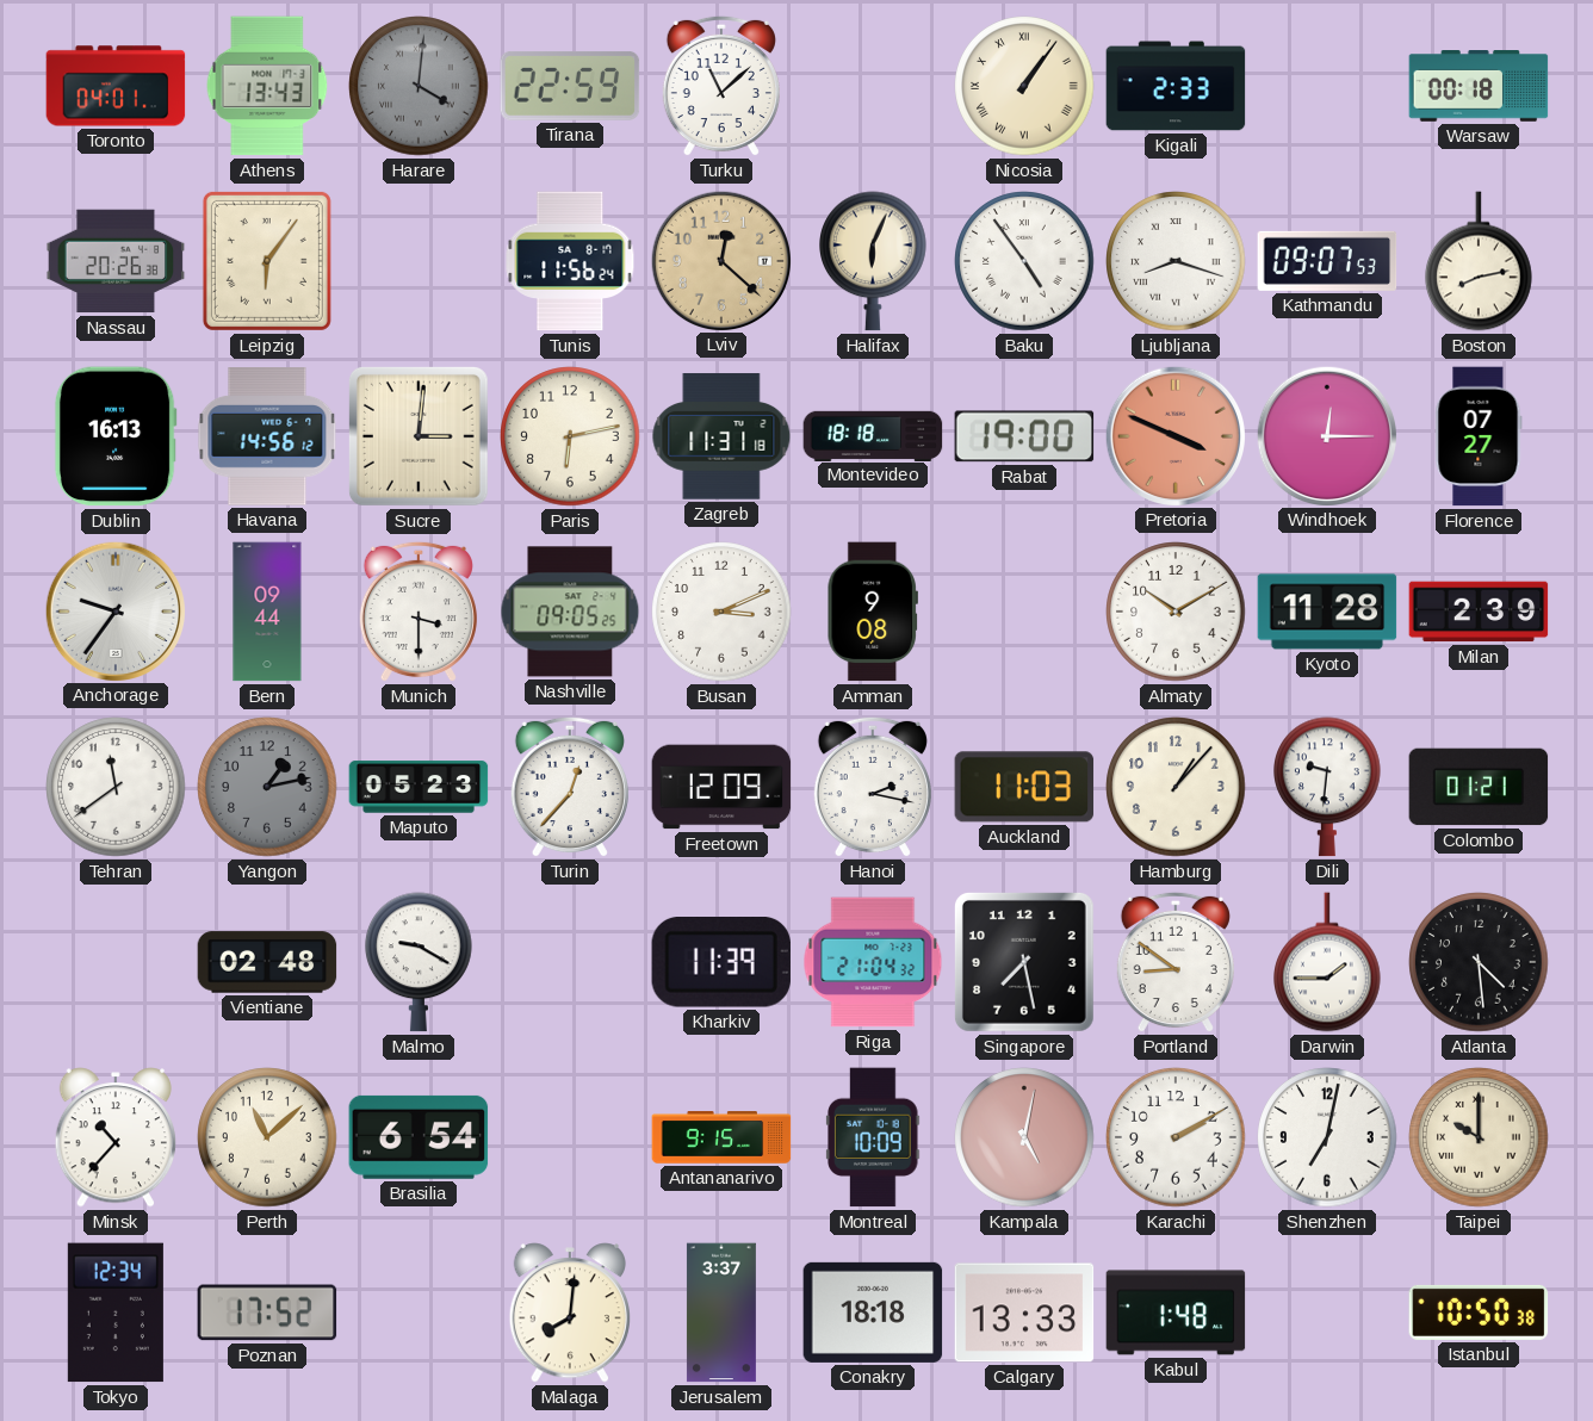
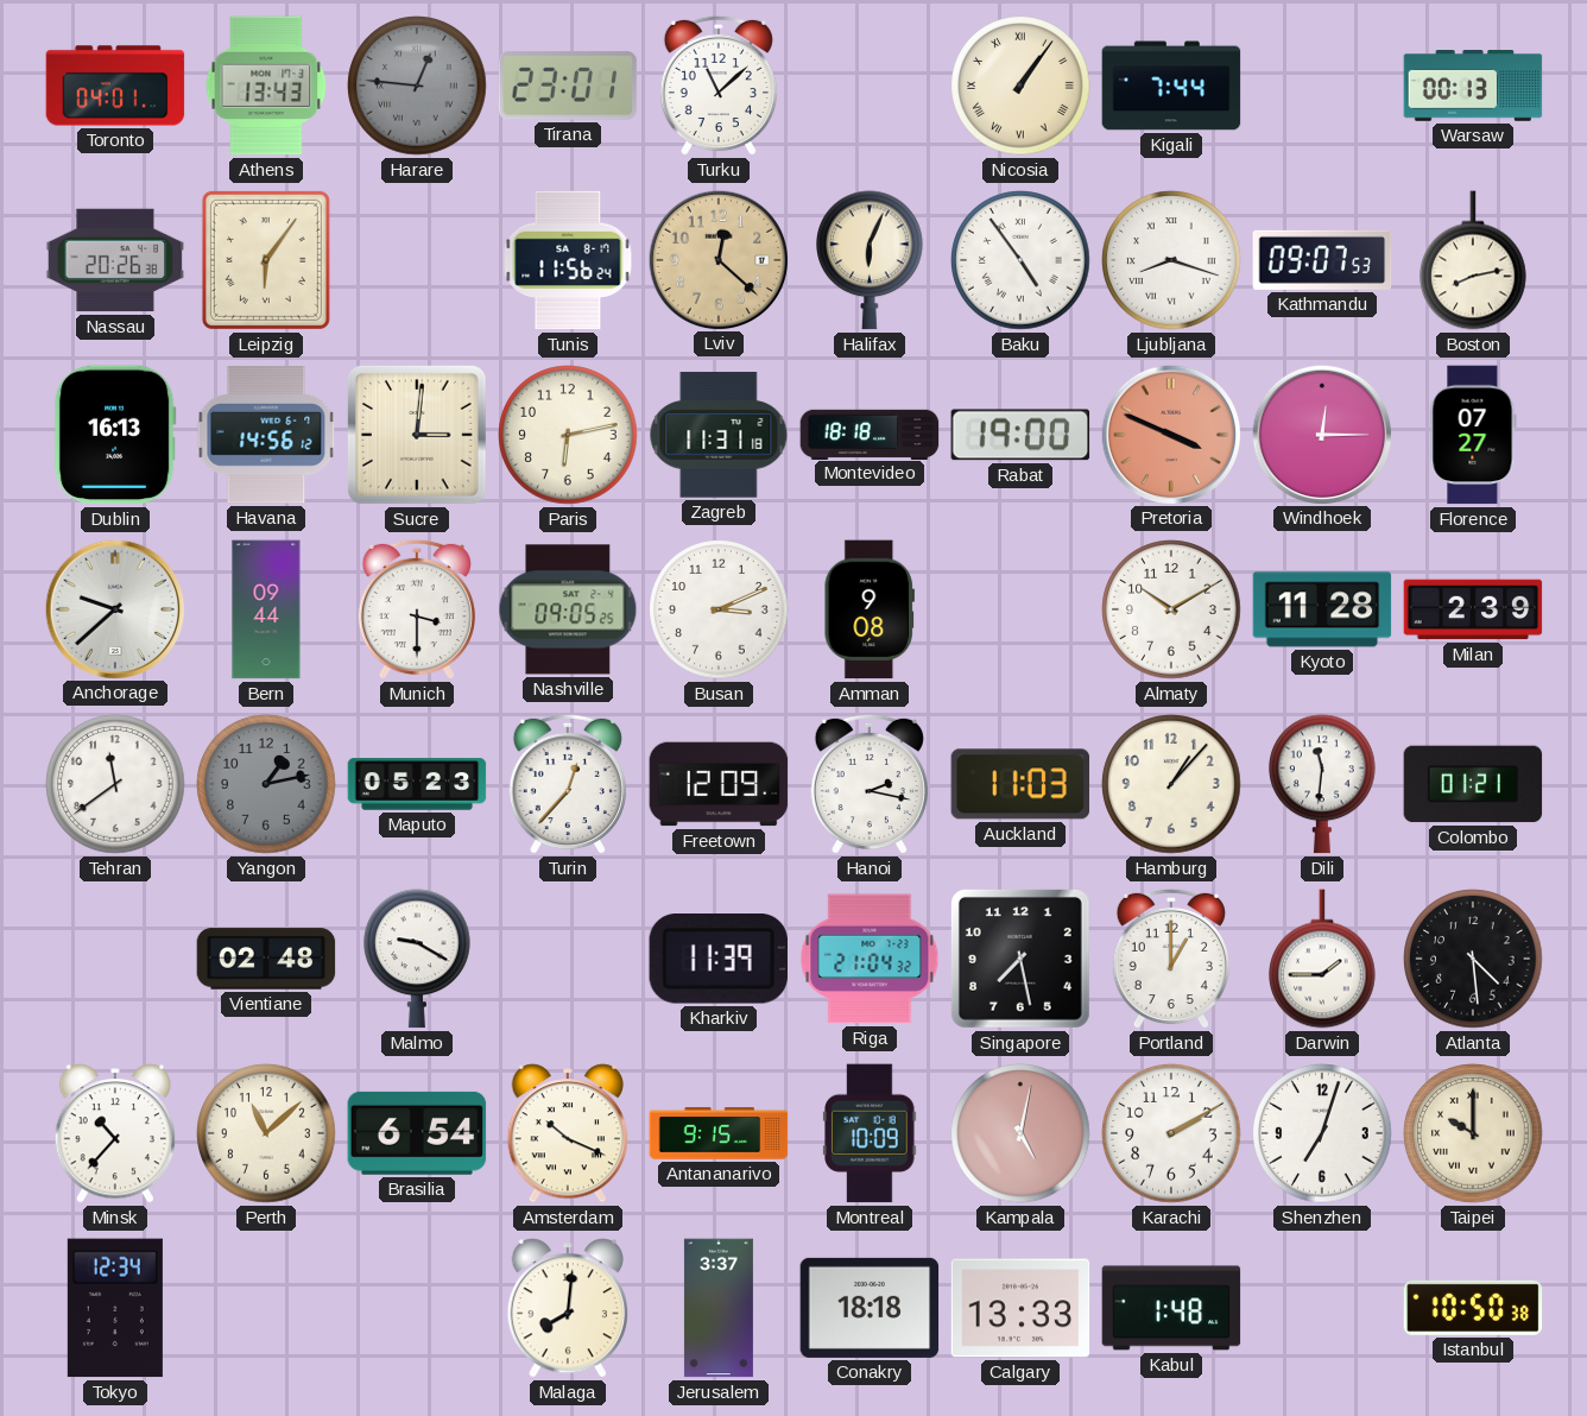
Harare: 4:01 -> 12:46 (417, 86)
Tirana: 22:59 -> 23:01 (568, 86)
Kigali: 2:33 -> 7:44 (1171, 86)
Warsaw: 00:18 -> 00:13 (1473, 87)
Anchorage: 9:36 -> 9:38 (114, 608)
Dili: 9:31 -> 11:31 (1323, 784)
Portland: 8:51 -> 1:00 (1171, 959)
Amsterdam: none -> 10:19 (567, 1133)
Shenzhen: 7:02 -> 7:03 (1322, 1133)
Poznan: 17:52 -> none (267, 1313)
